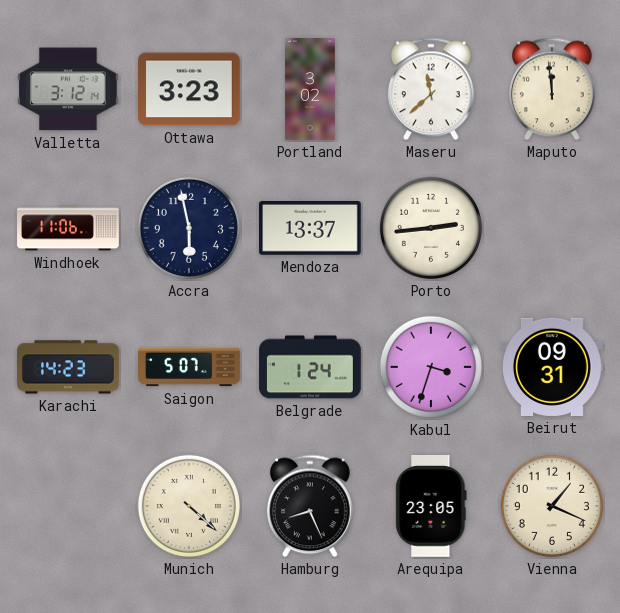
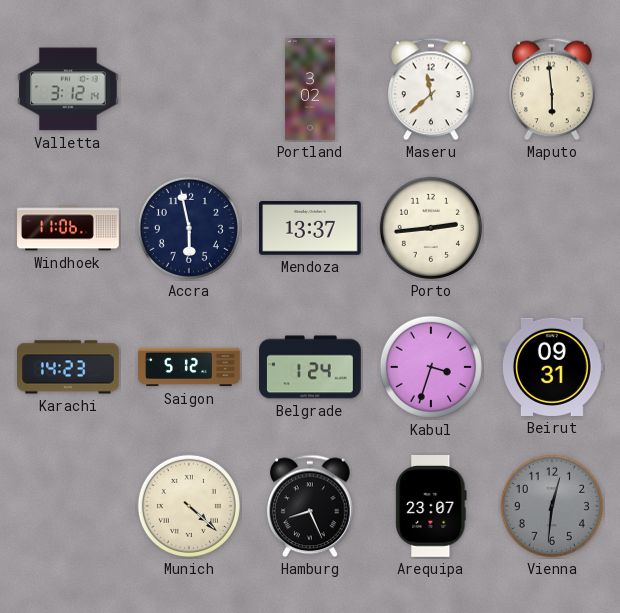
Ottawa: 3:23 -> none (190, 89)
Maputo: 11:59 -> 5:59 (553, 89)
Saigon: 5:07 -> 5:12 (189, 367)
Arequipa: 23:05 -> 23:07 (431, 507)
Vienna: 1:19 -> 12:31 (552, 506)
Vienna dial: cream -> grey (552, 506)
